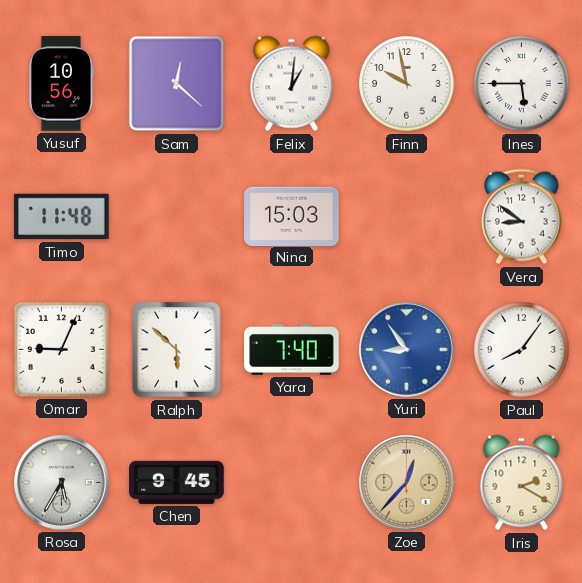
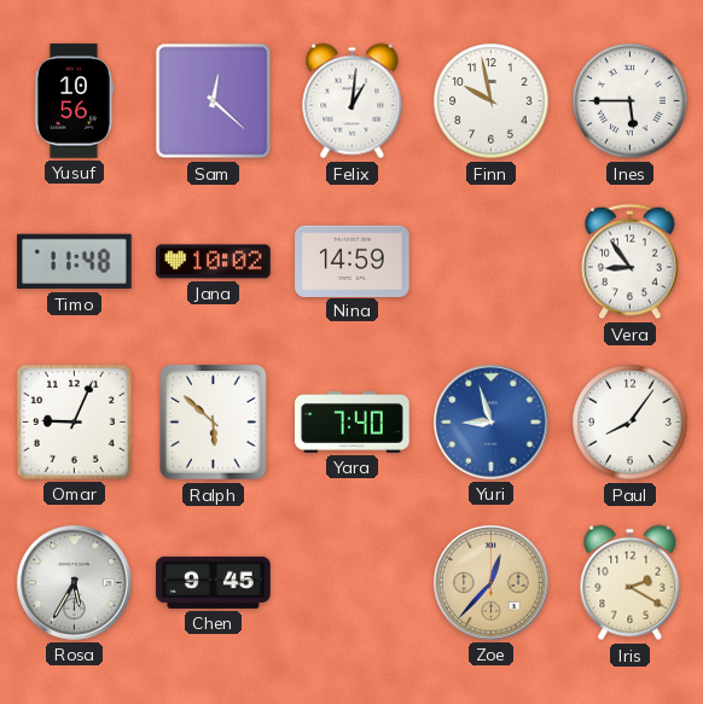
Jana: none -> 10:02 (214, 262)
Nina: 15:03 -> 14:59 (353, 261)
Vera: 8:51 -> 8:54 (631, 262)
Yuri: 8:54 -> 8:57 (492, 423)
